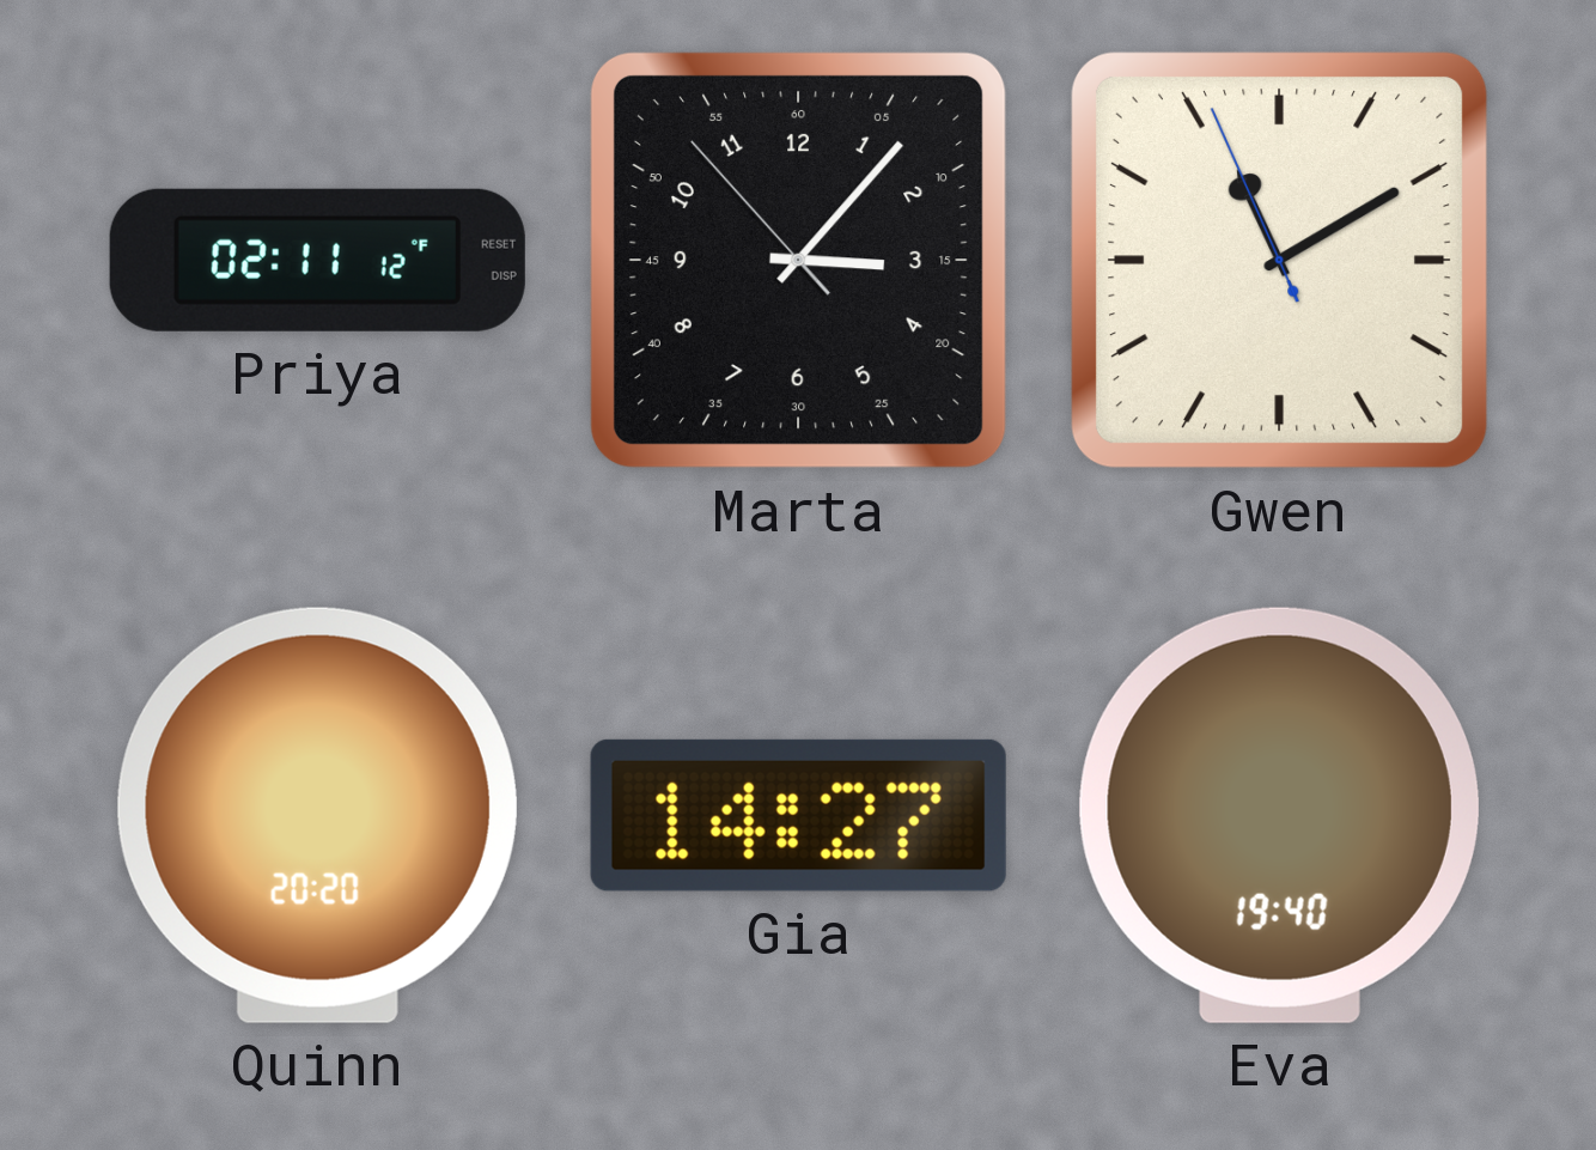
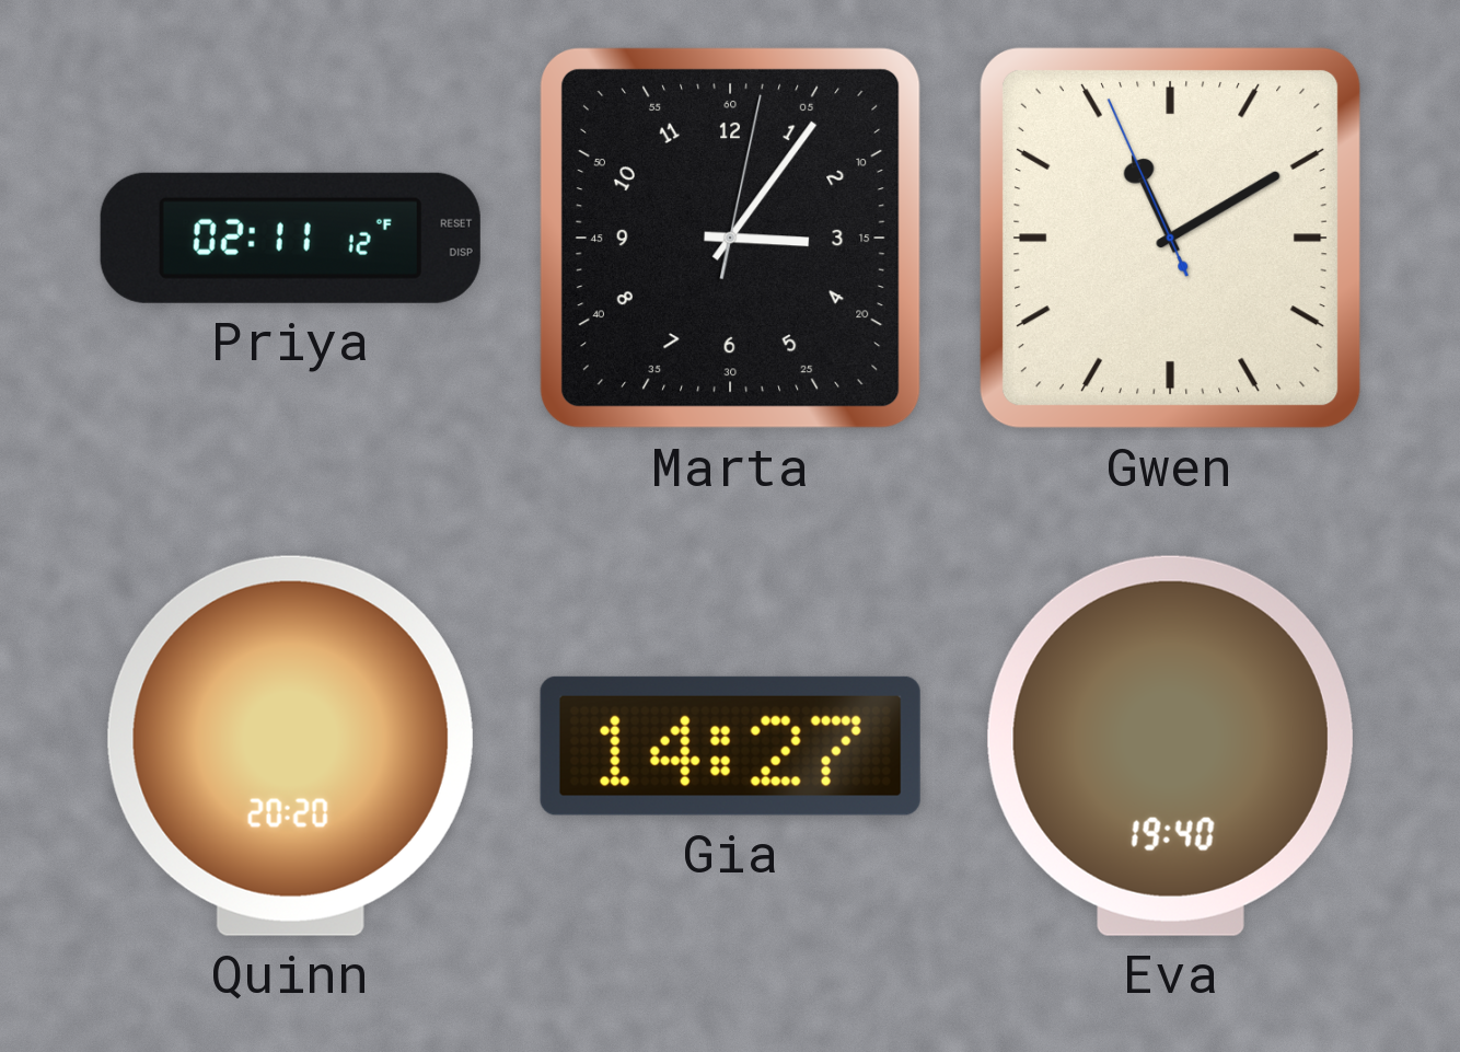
Marta: 3:06:53 -> 3:06:02 (730, 238)
